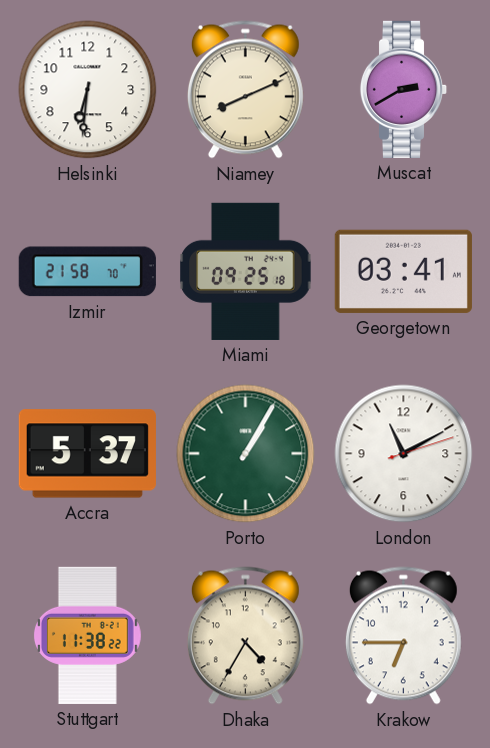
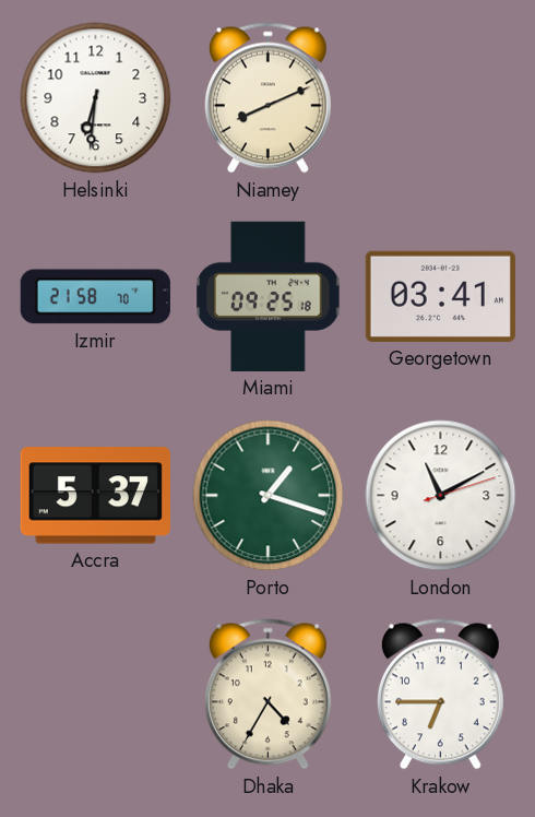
Muscat: 2:40 -> none (404, 89)
Porto: 1:05 -> 1:18 (269, 496)
Stuttgart: 11:38 -> none (87, 635)
